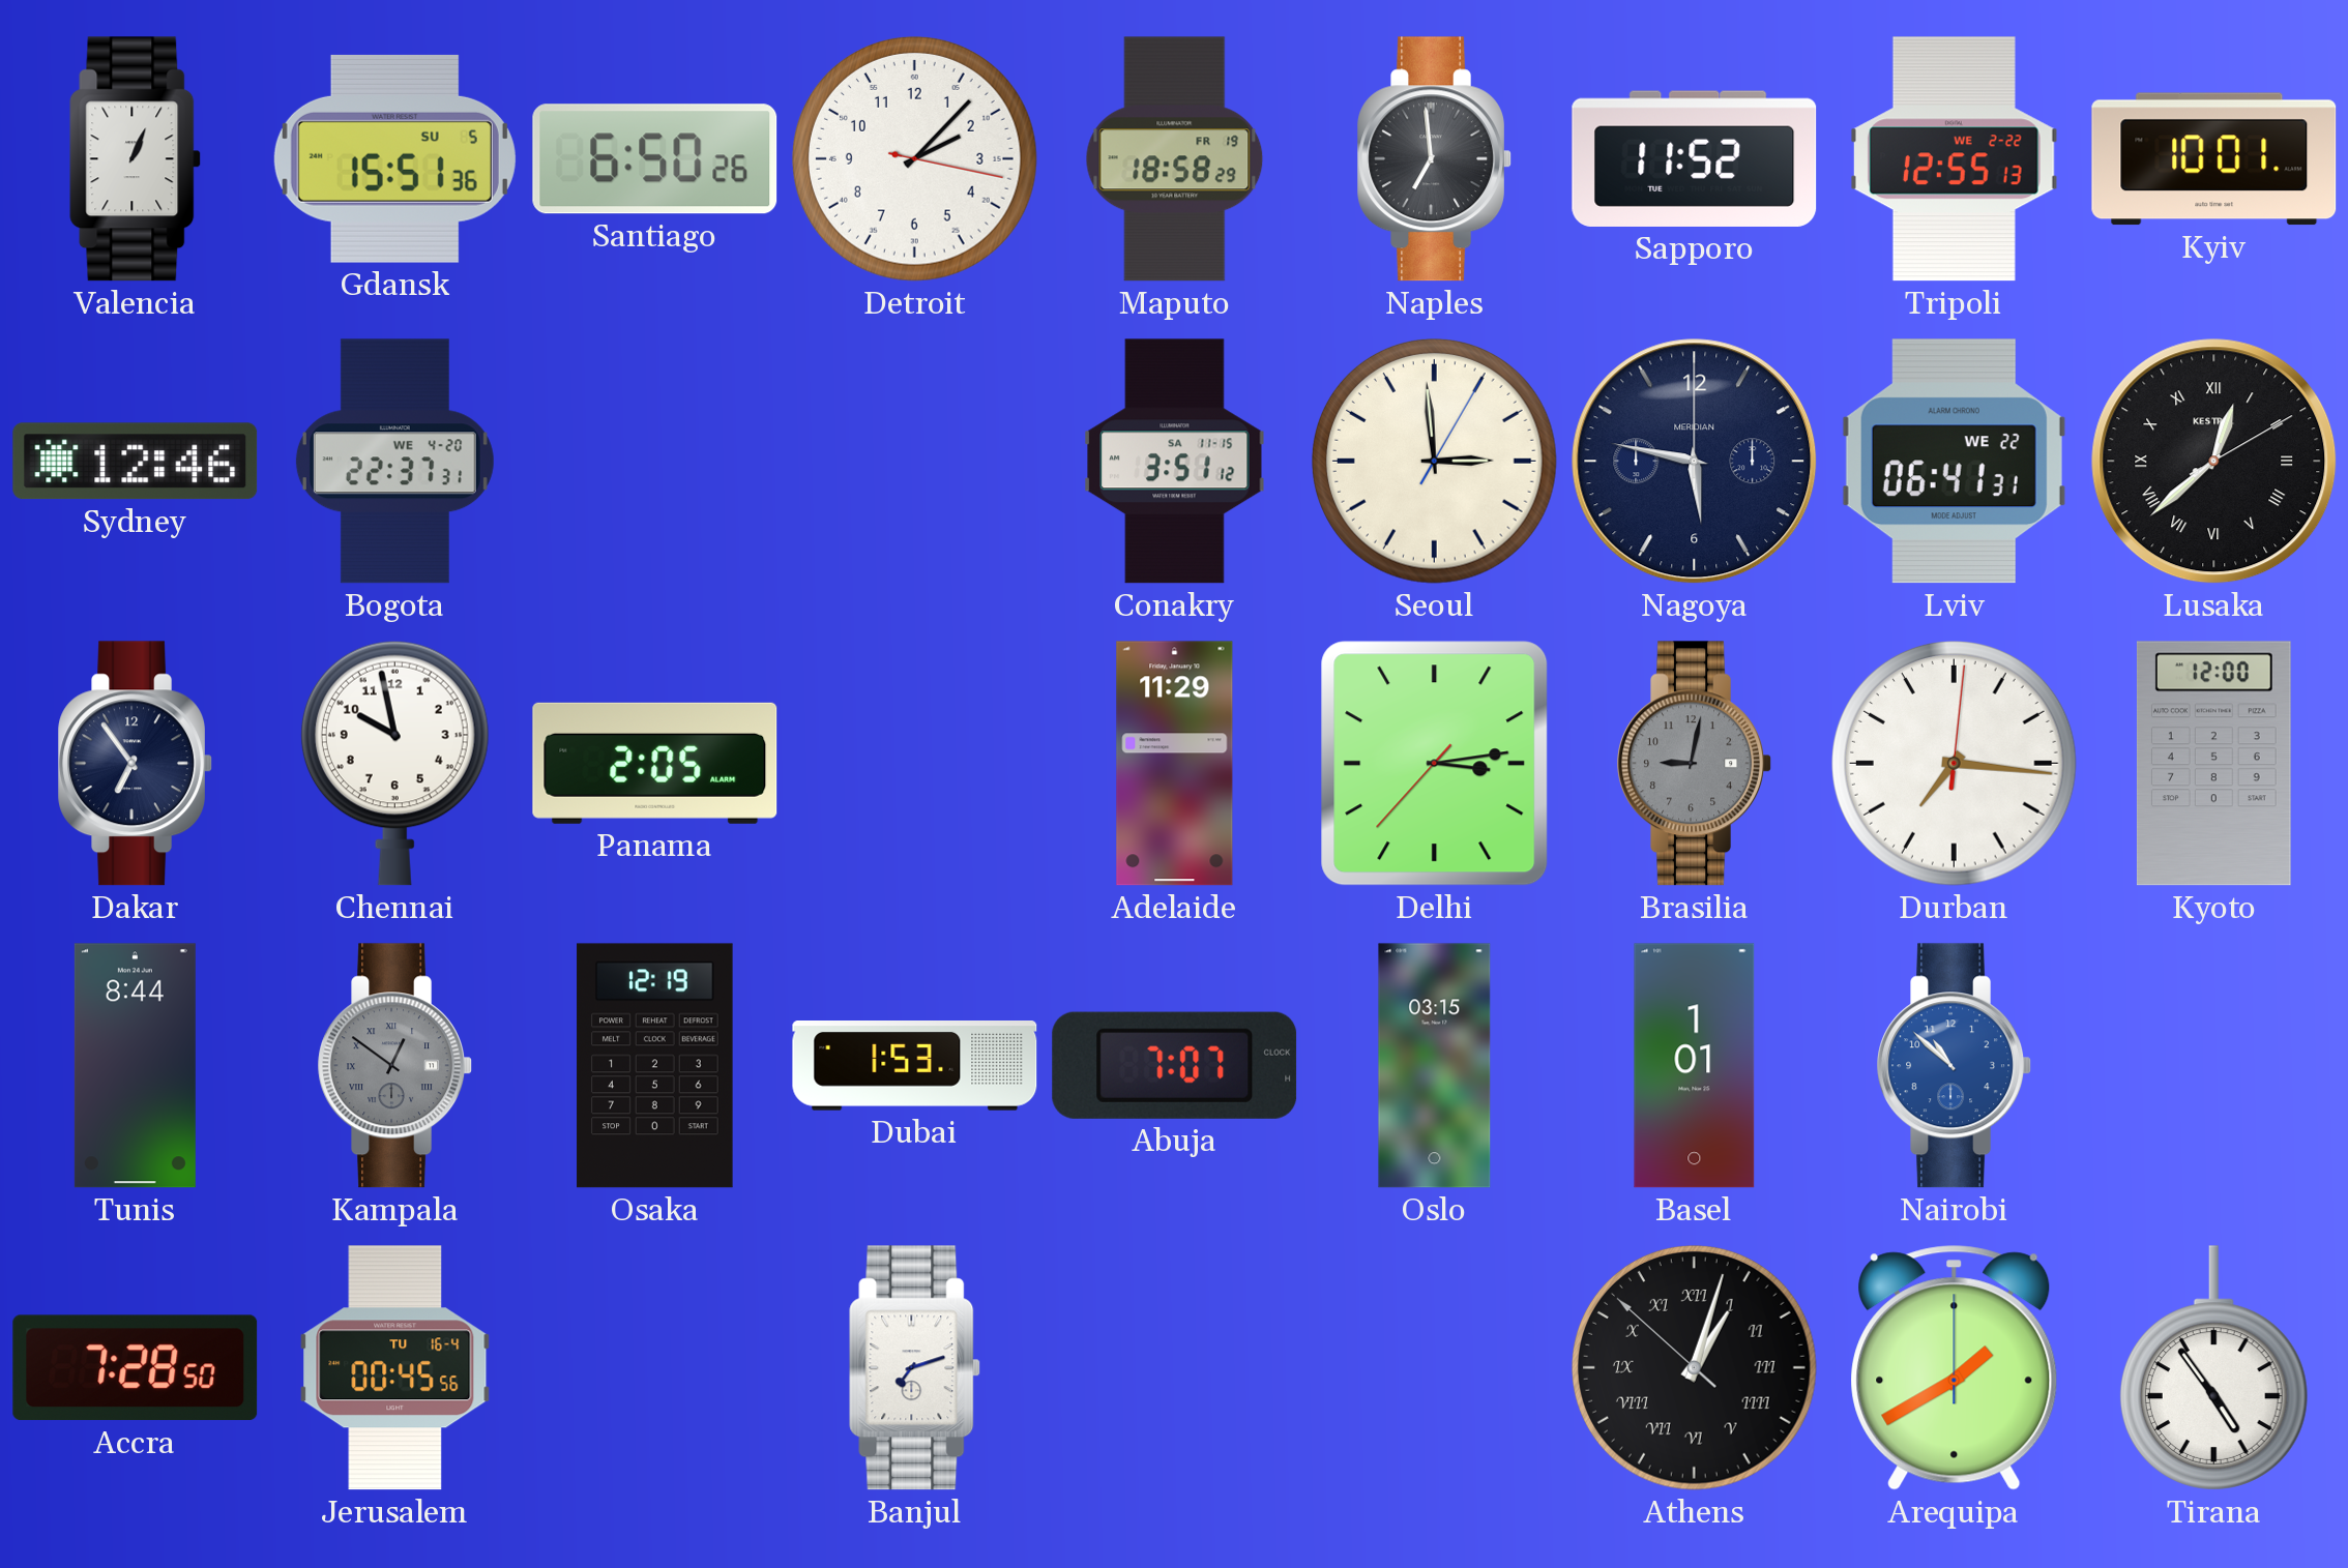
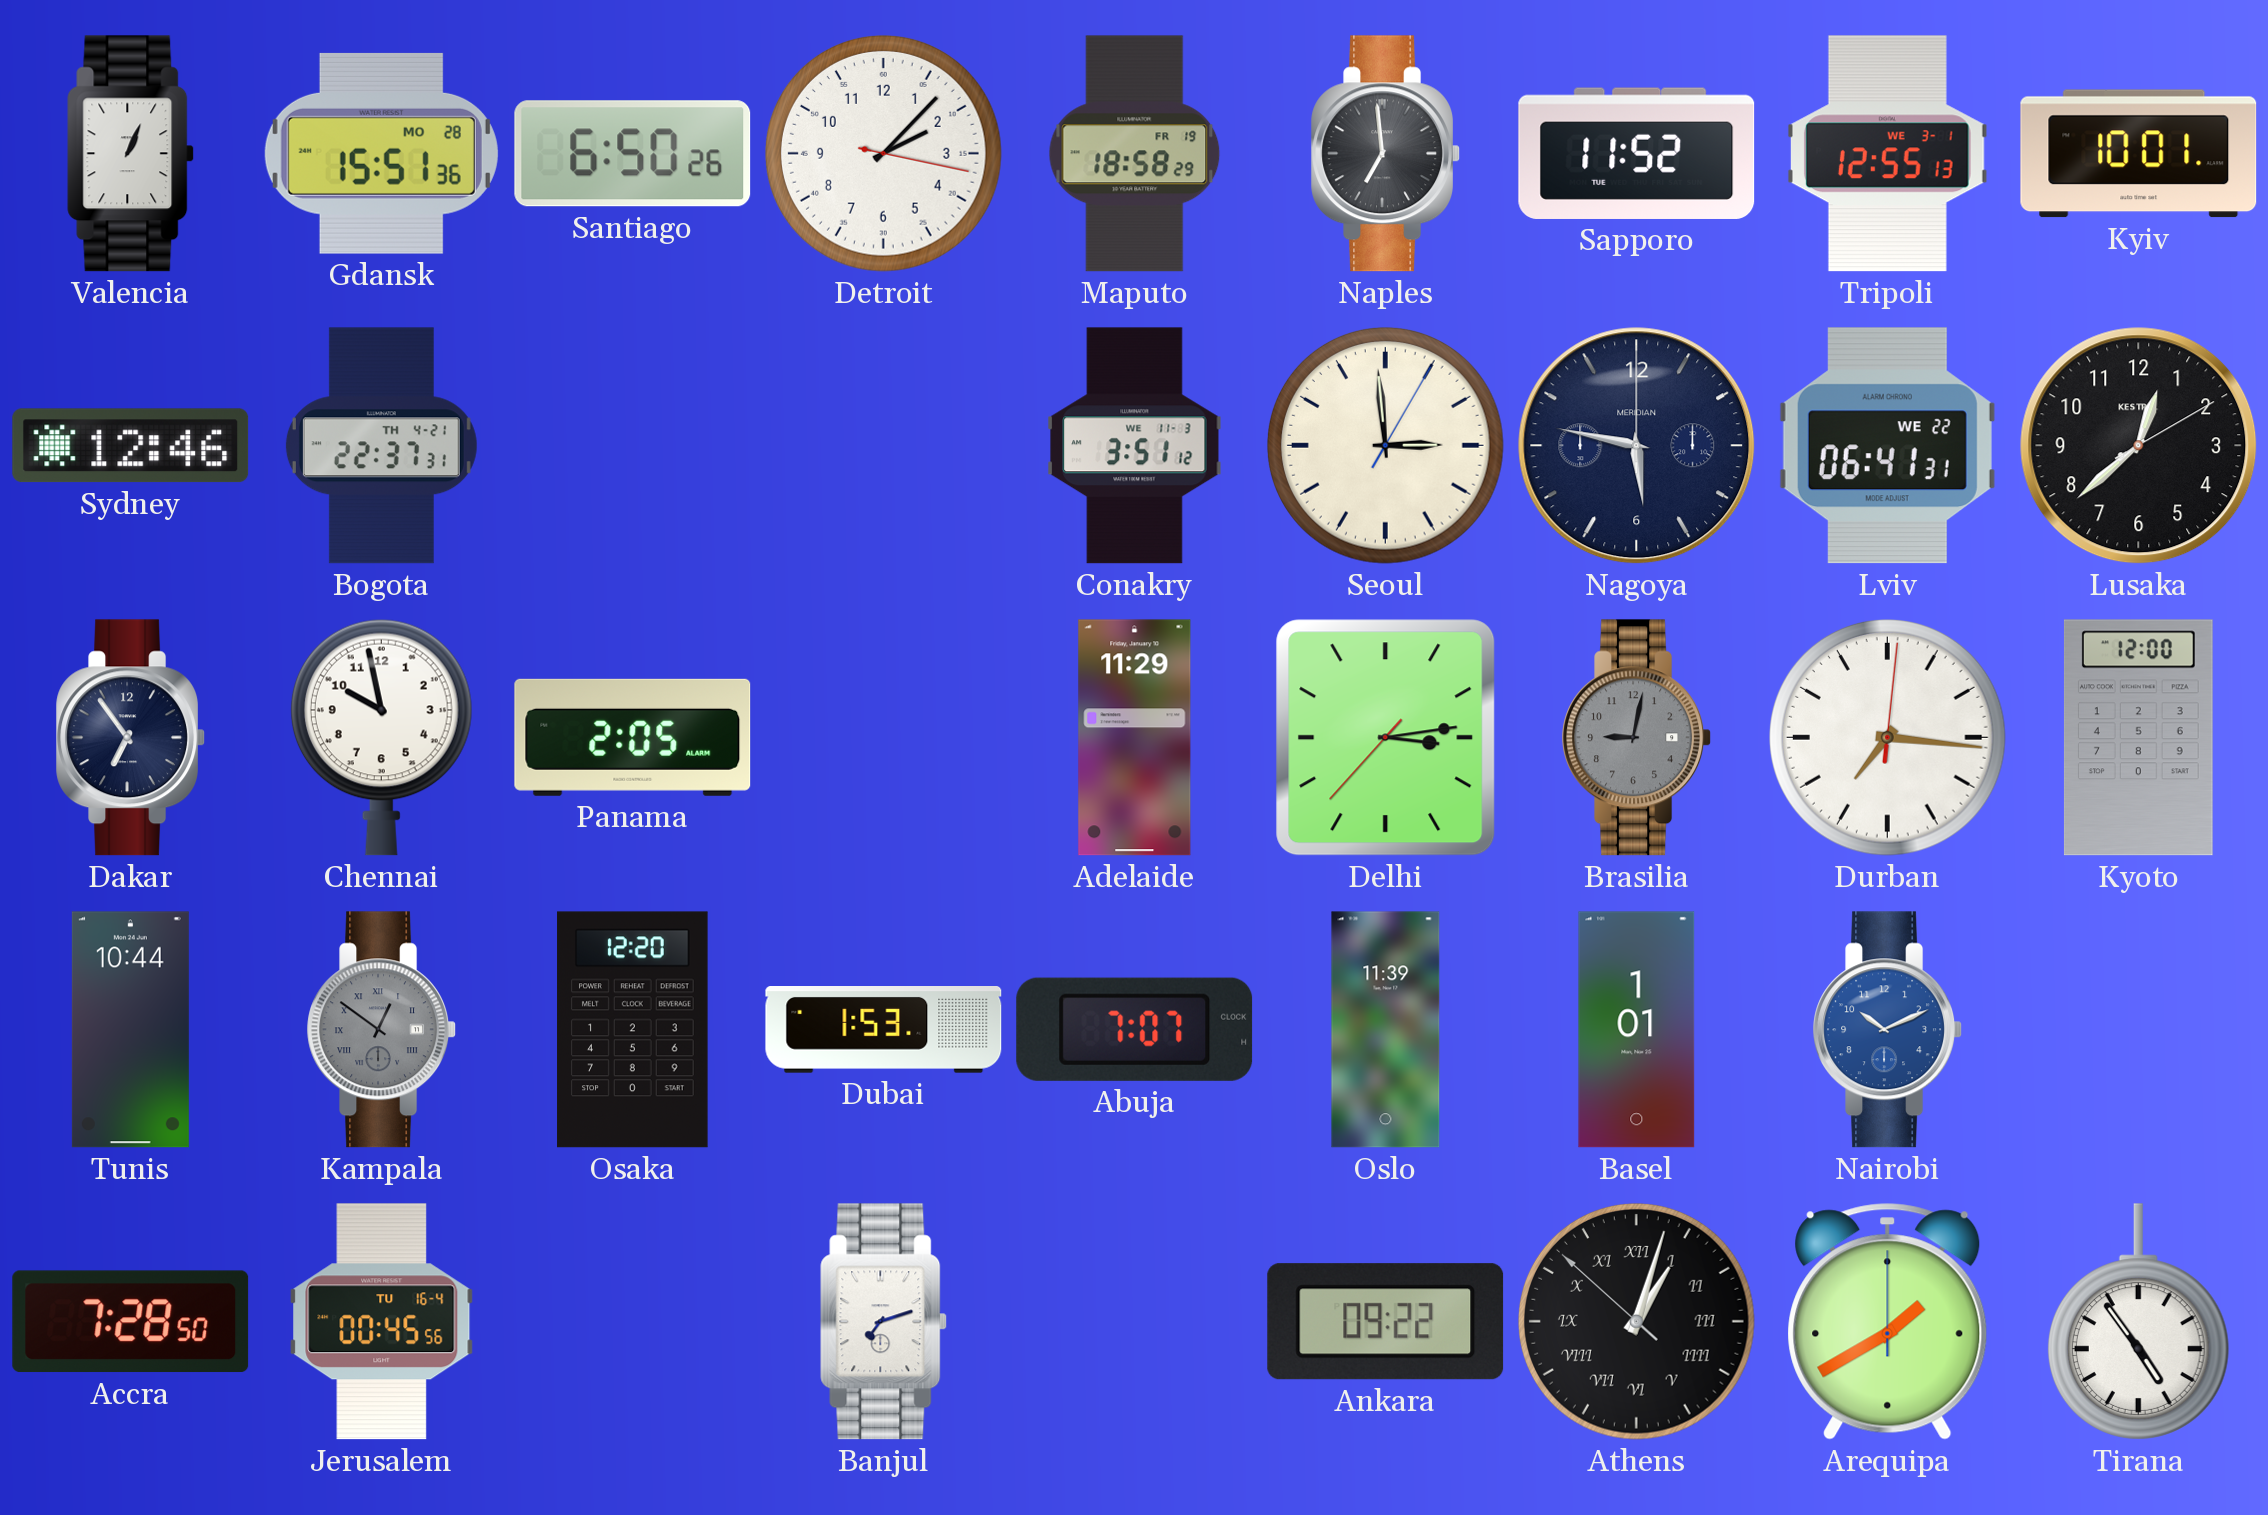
Gdansk date: SU 5 -> MO 28 (381, 153)
Tripoli date: WE 2-22 -> WE 3-1 (1887, 154)
Bogota date: WE 4-20 -> TH 4-21 (381, 446)
Conakry date: SA 11-15 -> WE 11-3 (1135, 446)
Lusaka numerals: Roman -> Arabic (2139, 446)
Tunis: 8:44 -> 10:44 (130, 1030)
Osaka: 12:19 -> 12:20 (633, 1030)
Oslo: 03:15 -> 11:39 (1386, 1030)
Nairobi: 10:52 -> 10:11 (1887, 1030)
Ankara: none -> 09:22 (1386, 1322)
